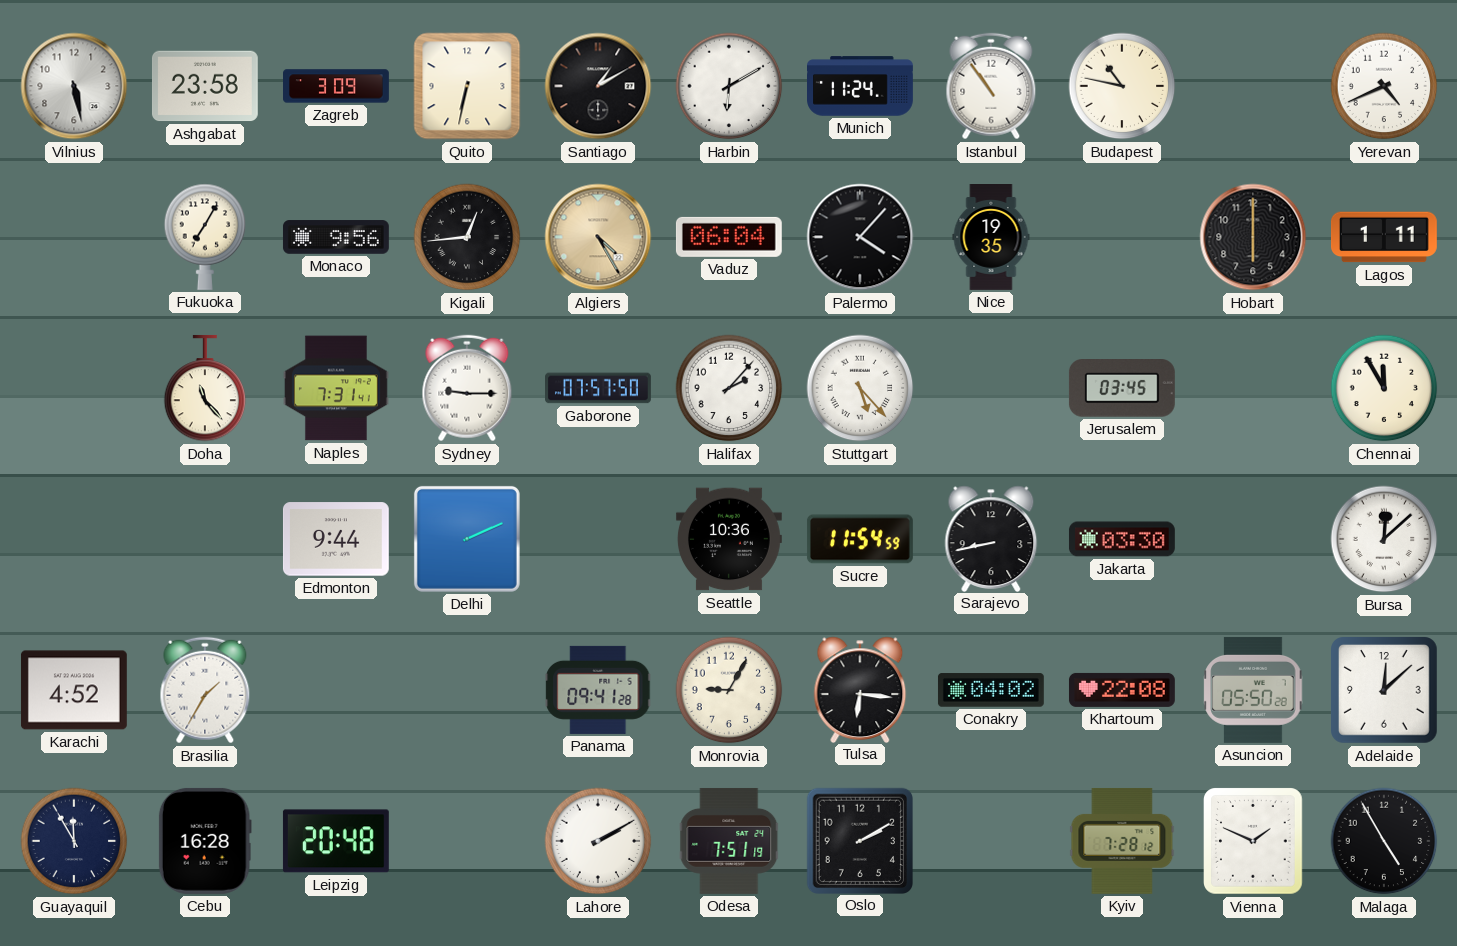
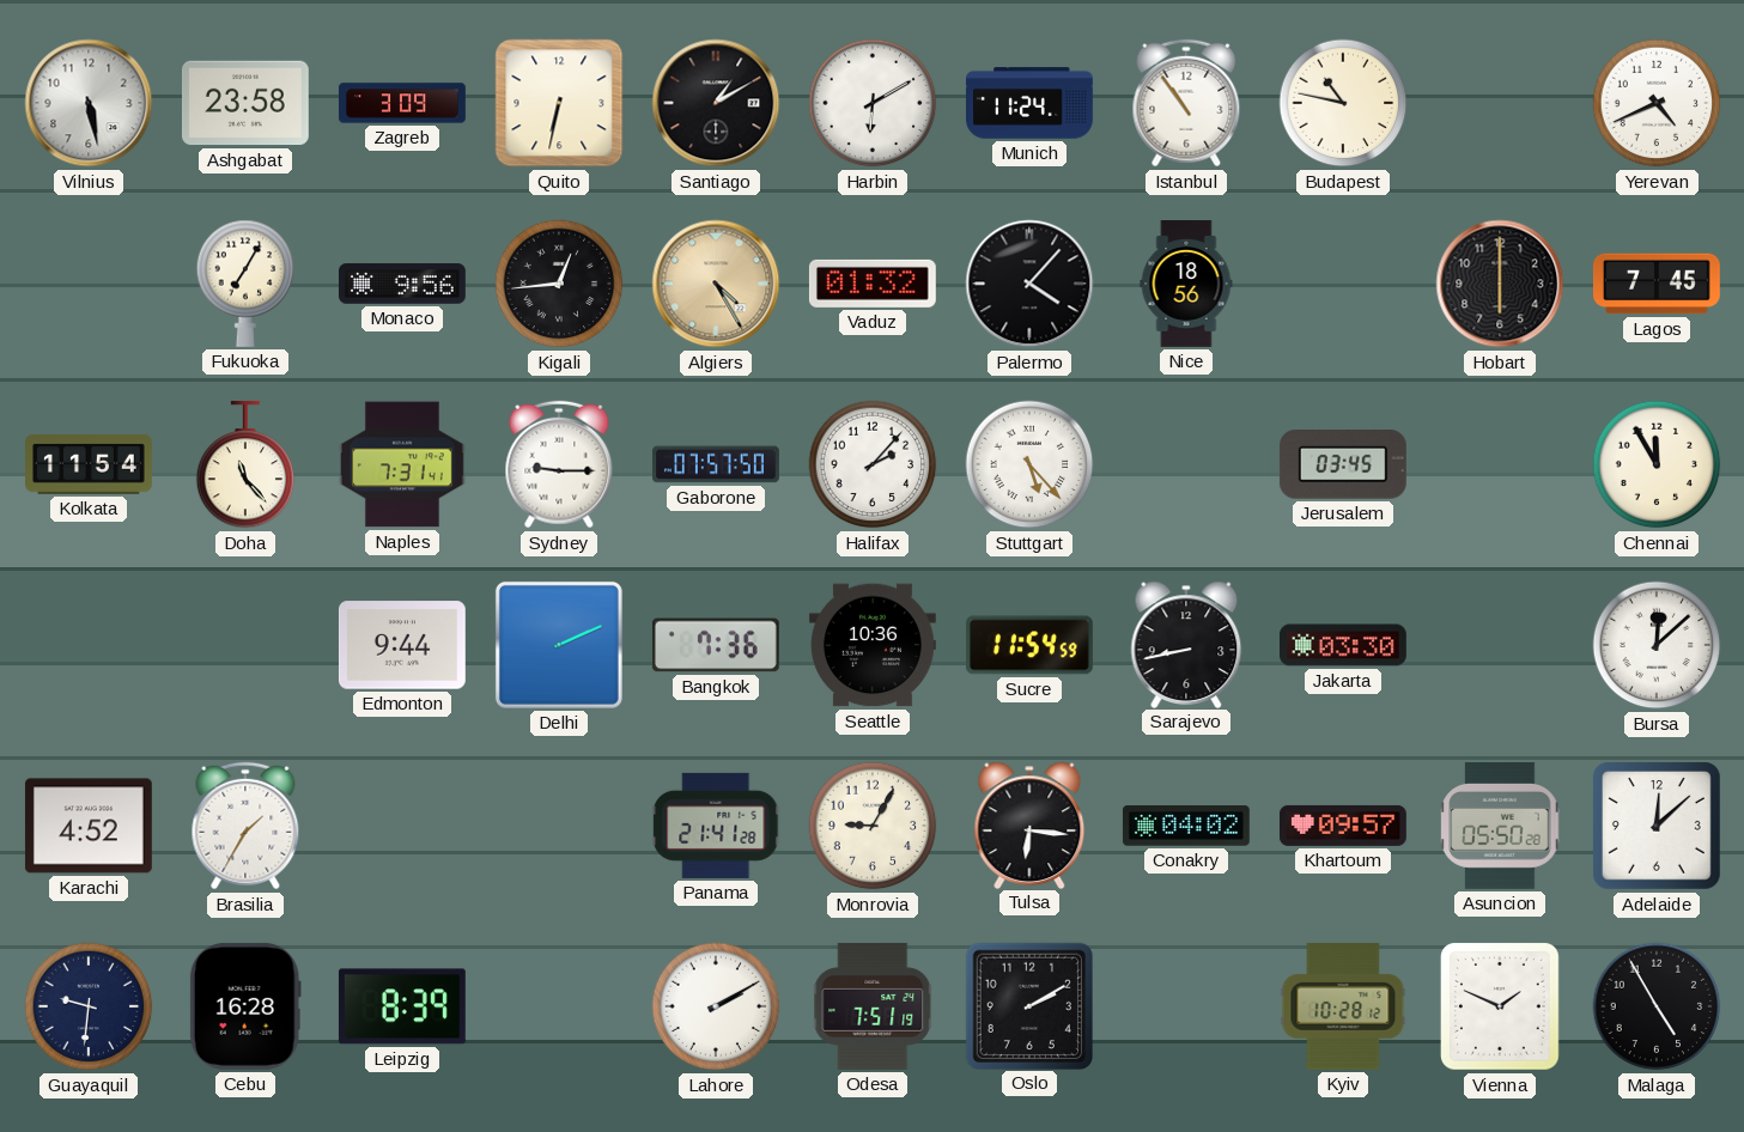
Vaduz: 06:04 -> 01:32 (873, 284)
Nice: 19:35 -> 18:56 (1186, 285)
Lagos: 1:11 -> 7:45 (1657, 284)
Kolkata: none -> 11:54 (90, 464)
Bangkok: none -> 7:36 (716, 645)
Panama: 09:41 -> 21:41 (716, 826)
Khartoum: 22:08 -> 09:57 (1343, 826)
Guayaquil: 11:55 -> 9:31 (89, 1006)
Leipzig: 20:48 -> 8:39 (402, 1006)
Kyiv: 7:28 -> 10:28 (1343, 1006)
